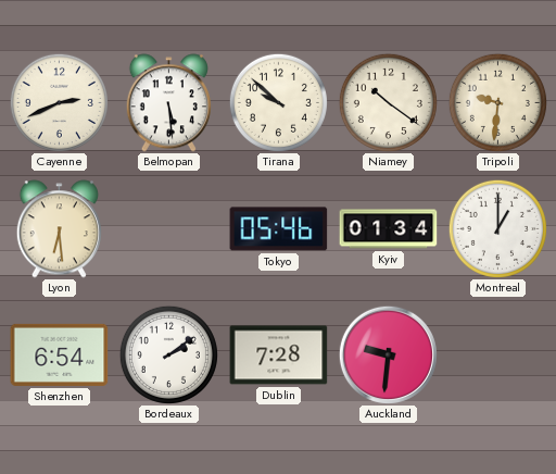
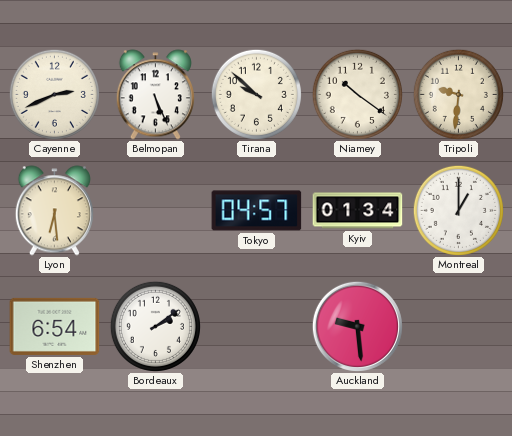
Belmopan: 5:29 -> 5:26 (155, 95)
Tokyo: 05:46 -> 04:57 (257, 211)
Dublin: 7:28 -> none (279, 355)
Auckland: 9:31 -> 9:29 (357, 326)
